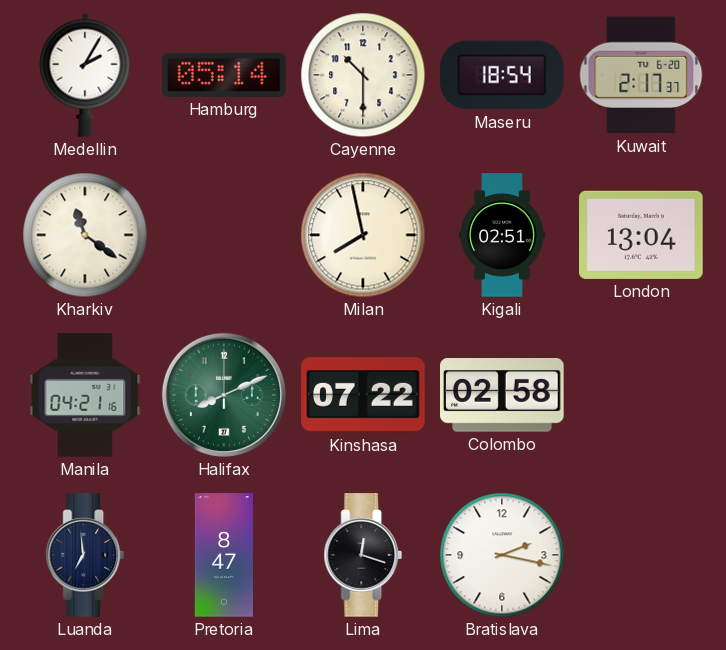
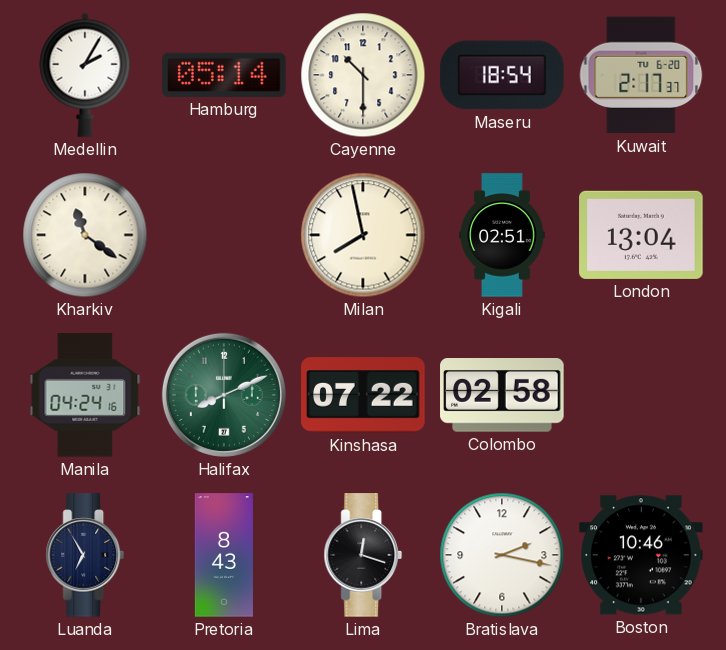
Manila: 04:21 -> 04:24 (85, 395)
Luanda: 6:59 -> 6:55 (85, 555)
Pretoria: 8:47 -> 8:43 (224, 555)
Boston: none -> 10:46 (641, 555)
